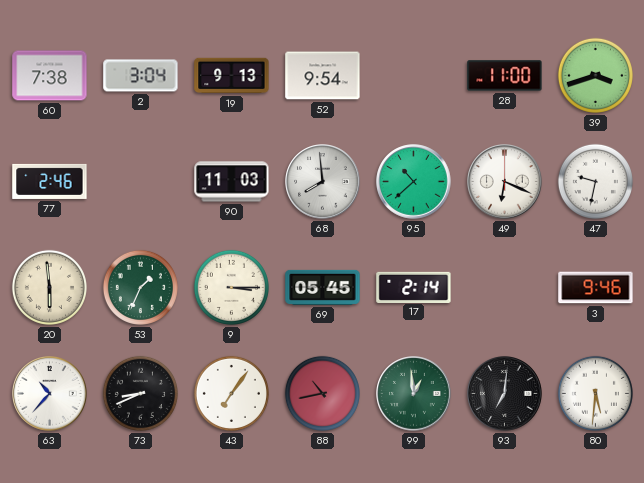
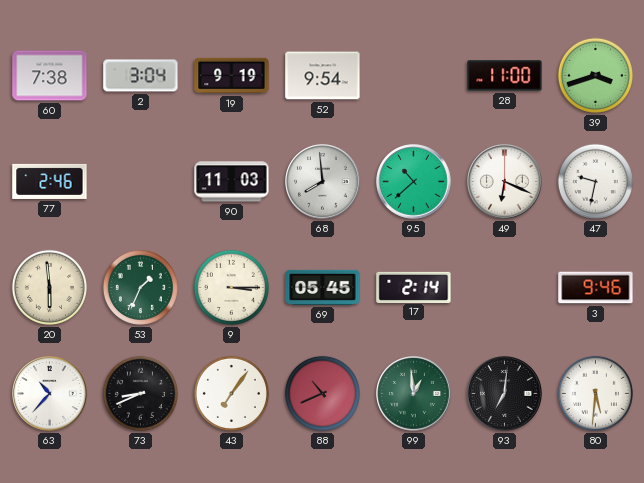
19: 9:13 -> 9:19 (232, 76)
88: 10:43 -> 10:41 (322, 393)
